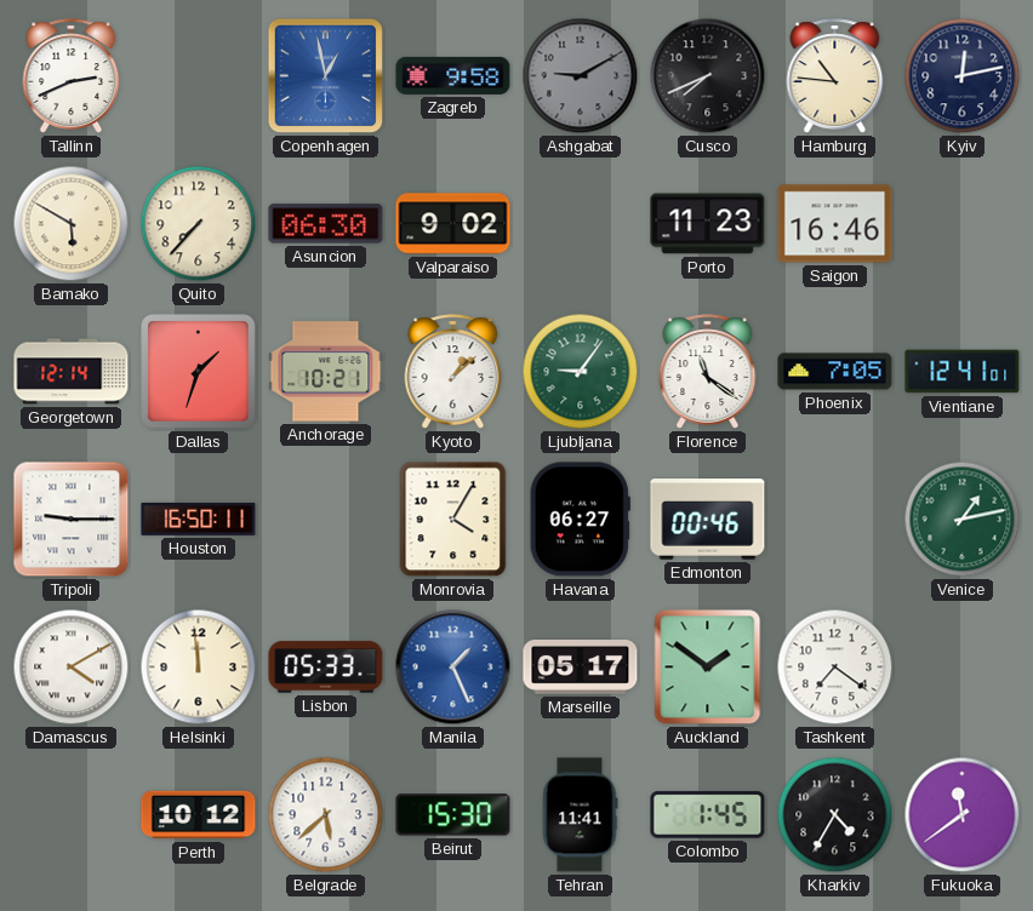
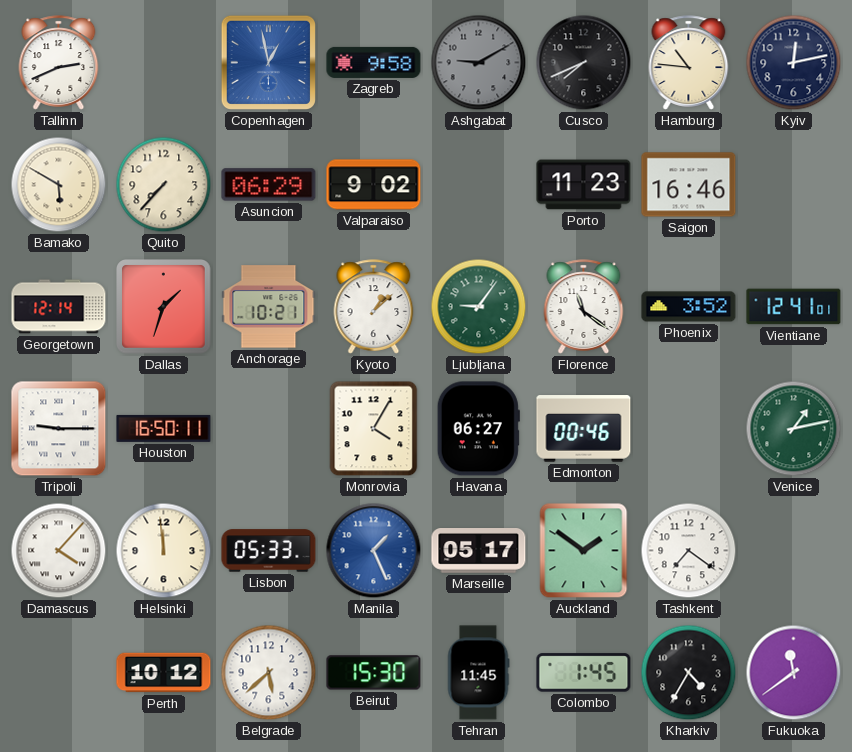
Asuncion: 06:30 -> 06:29 (269, 185)
Phoenix: 7:05 -> 3:52 (689, 307)
Damascus: 4:10 -> 4:07 (59, 551)
Tehran: 11:41 -> 11:45 (478, 673)
